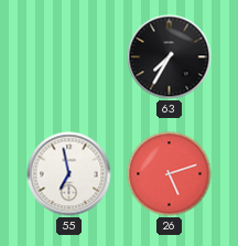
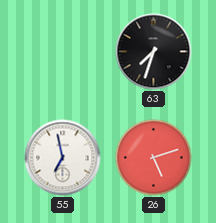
63: 7:35 -> 7:33 (154, 52)
